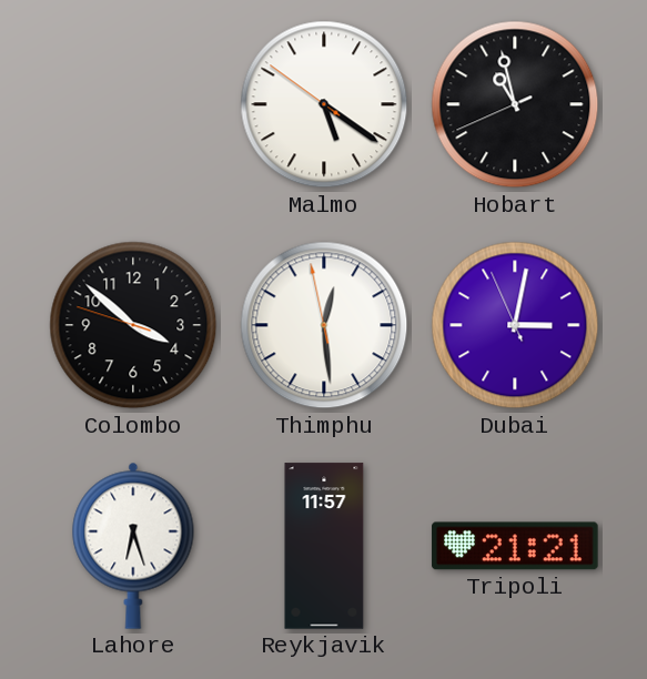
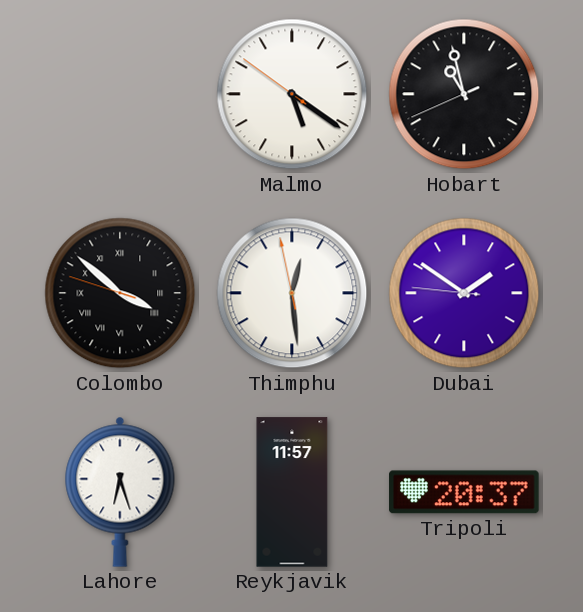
Colombo numerals: Arabic -> Roman (120, 293)
Dubai: 3:01 -> 1:50 (464, 293)
Tripoli: 21:21 -> 20:37 (464, 492)
